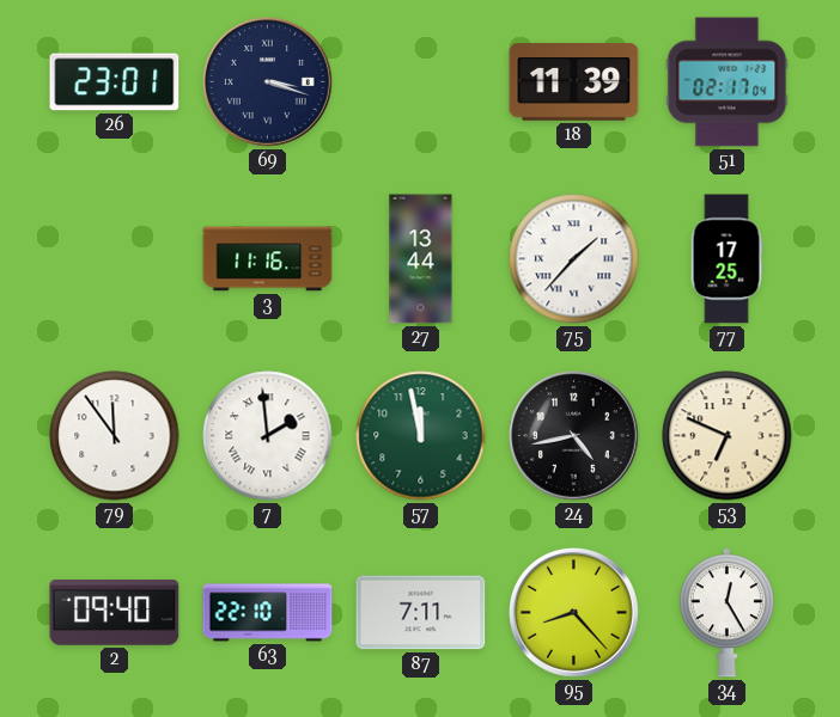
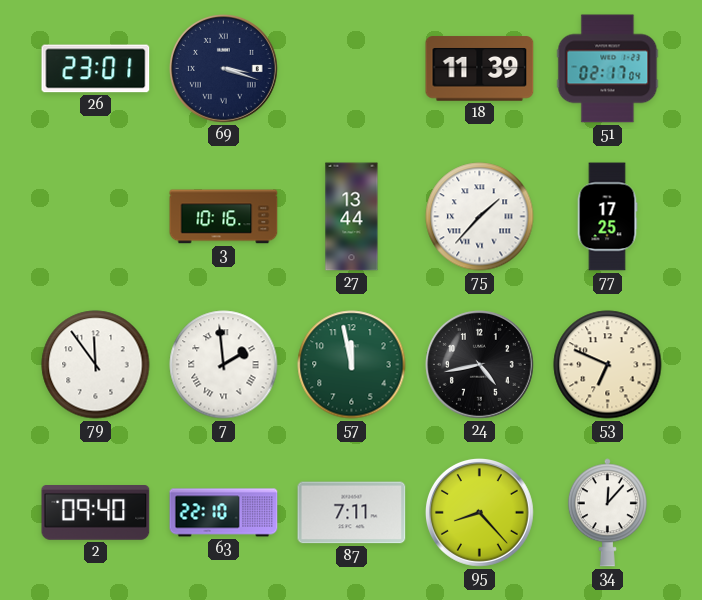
3: 11:16 -> 10:16 (224, 217)
34: 12:25 -> 12:07 (607, 513)
